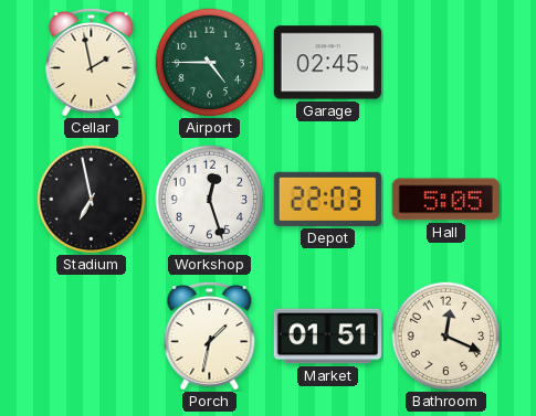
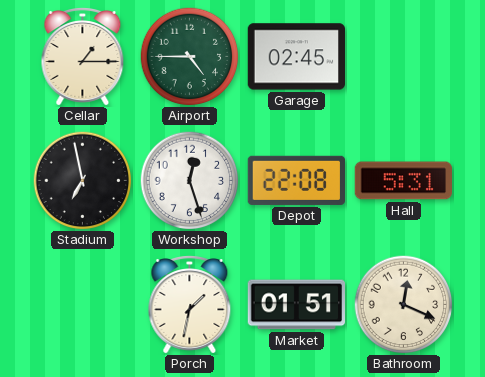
Cellar: 1:58 -> 1:15 (83, 57)
Depot: 22:03 -> 22:08 (296, 180)
Hall: 5:05 -> 5:31 (403, 181)
